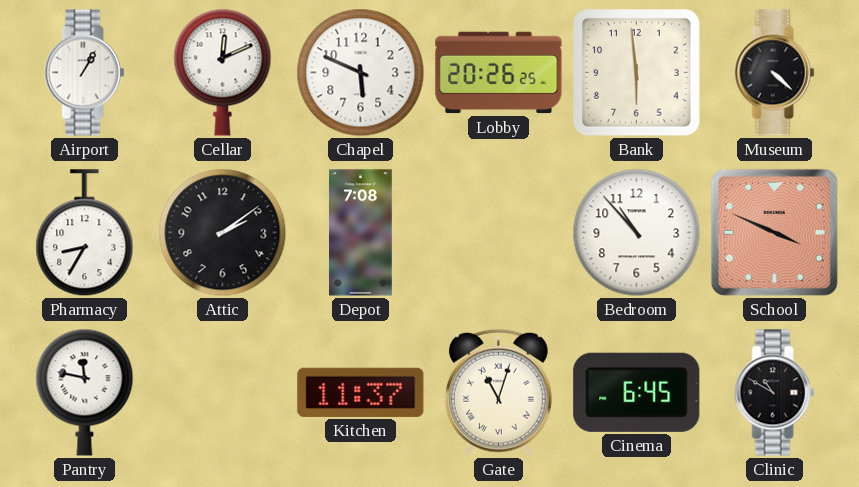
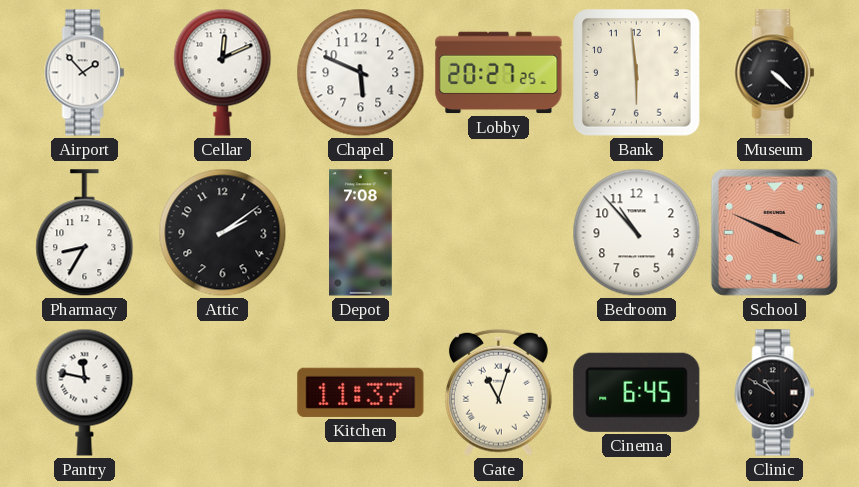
Airport: 1:05 -> 1:53 (85, 73)
Lobby: 20:26 -> 20:27 (499, 73)
